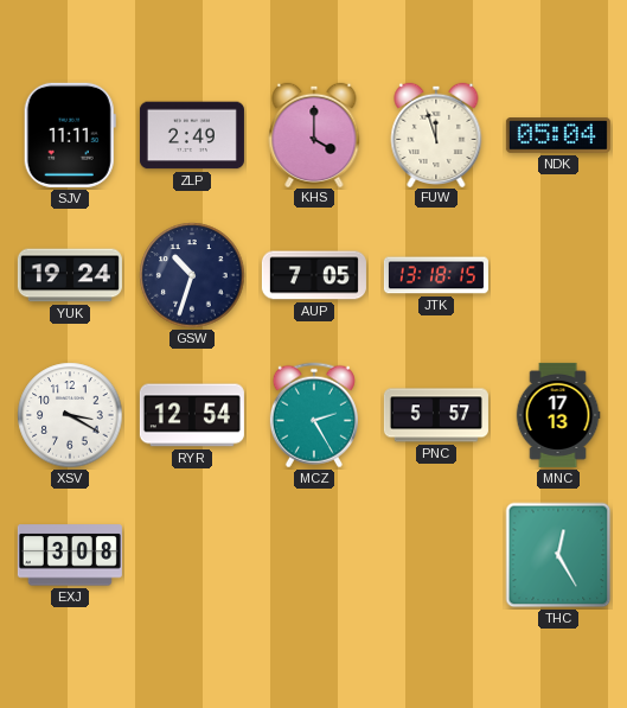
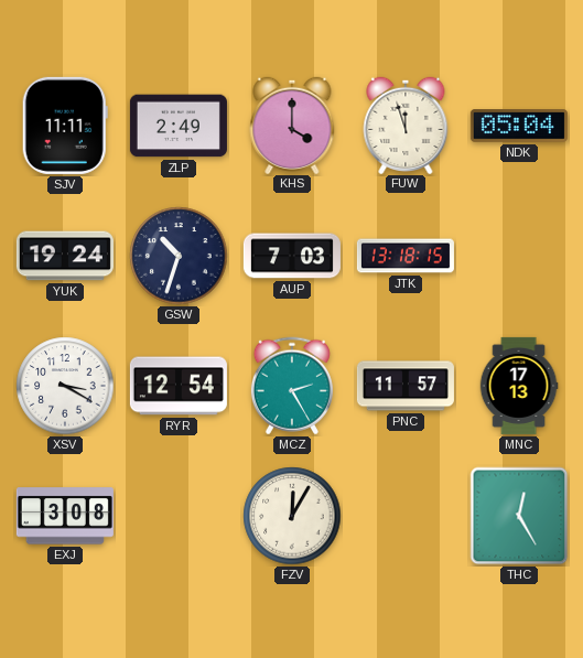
AUP: 7:05 -> 7:03 (292, 256)
PNC: 5:57 -> 11:57 (406, 386)
FZV: none -> 12:05 (292, 516)
